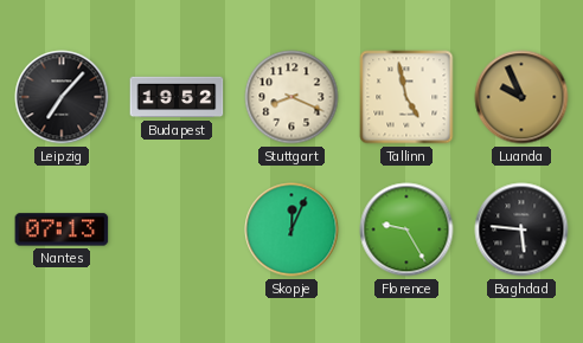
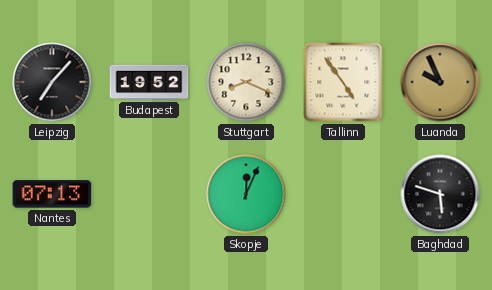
Tallinn: 4:58 -> 4:54 (343, 82)
Florence: 9:25 -> none (406, 229)
Baghdad: 5:46 -> 5:48 (440, 194)
